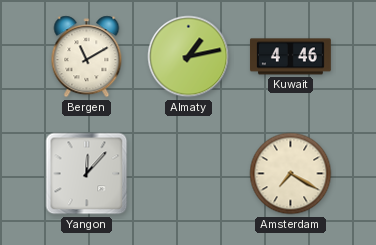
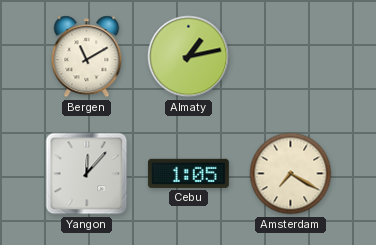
Kuwait: 4:46 -> none (290, 57)
Cebu: none -> 1:05 (188, 173)
